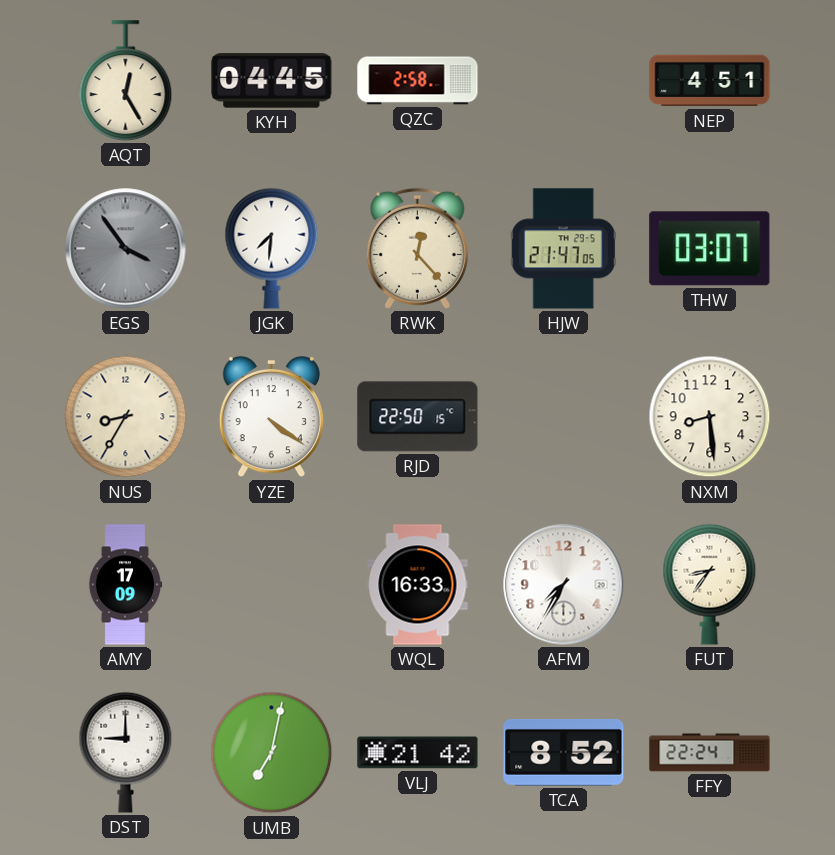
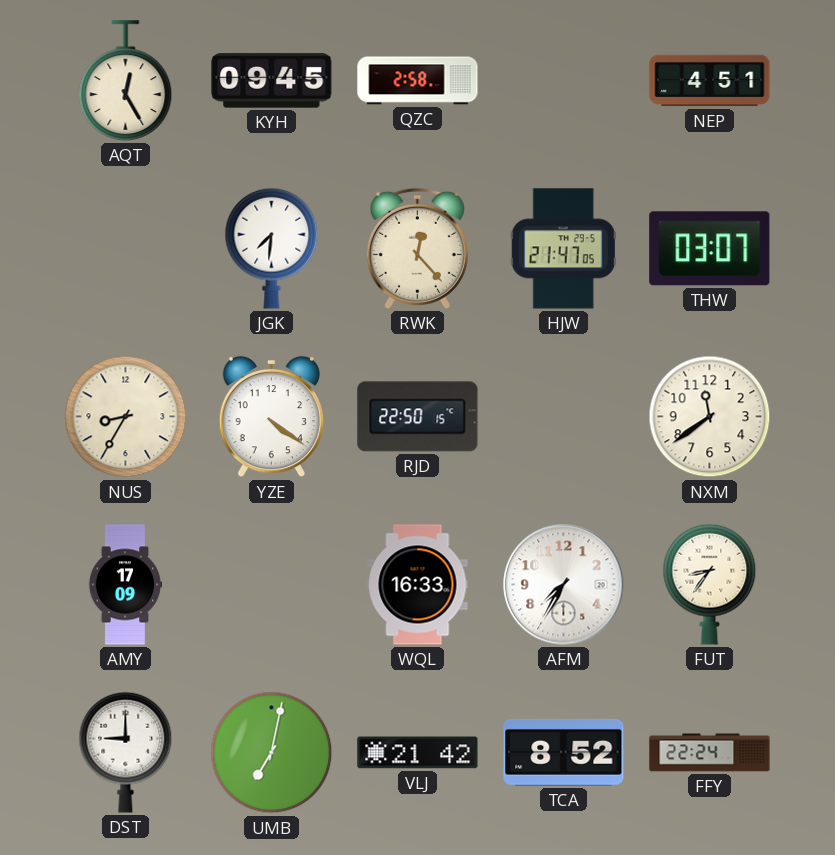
KYH: 04:45 -> 09:45 (272, 81)
EGS: 3:54 -> none (126, 249)
NXM: 8:29 -> 11:39 (710, 417)
